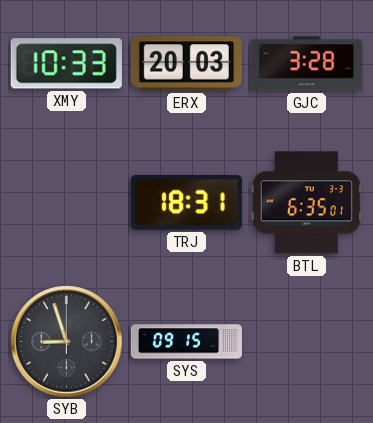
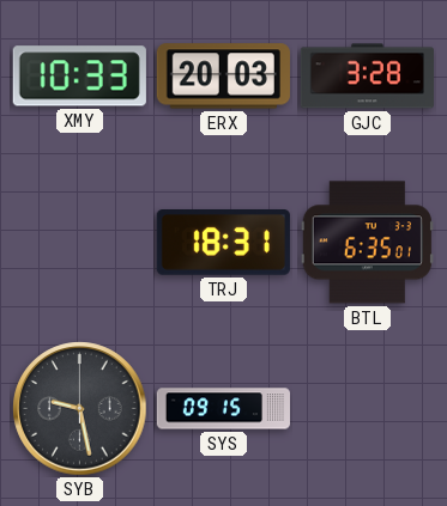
SYB: 8:57 -> 9:28 (80, 409)
